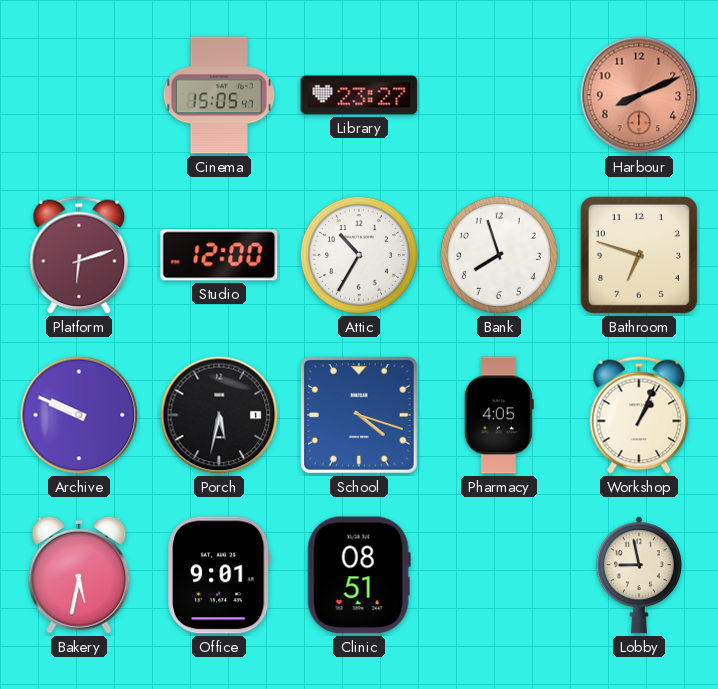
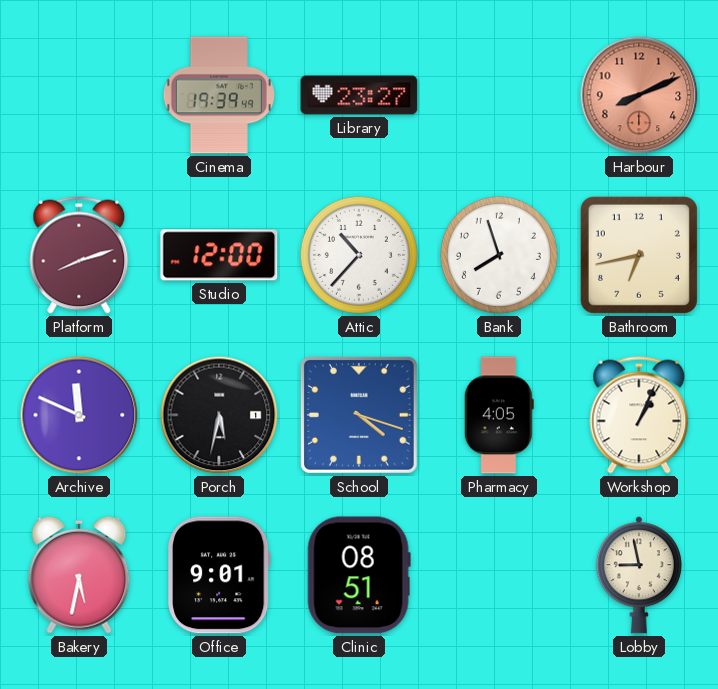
Cinema: 15:05 -> 19:39 (219, 95)
Platform: 6:12 -> 8:12 (79, 255)
Attic: 10:35 -> 10:37 (359, 255)
Bathroom: 6:48 -> 6:43 (639, 255)
Archive: 9:49 -> 11:49 (79, 415)
